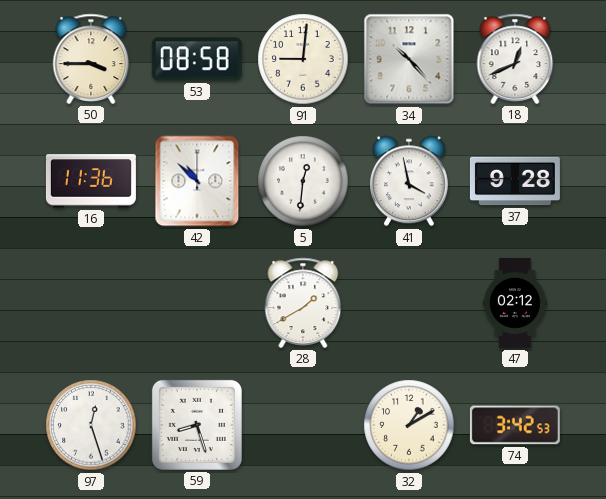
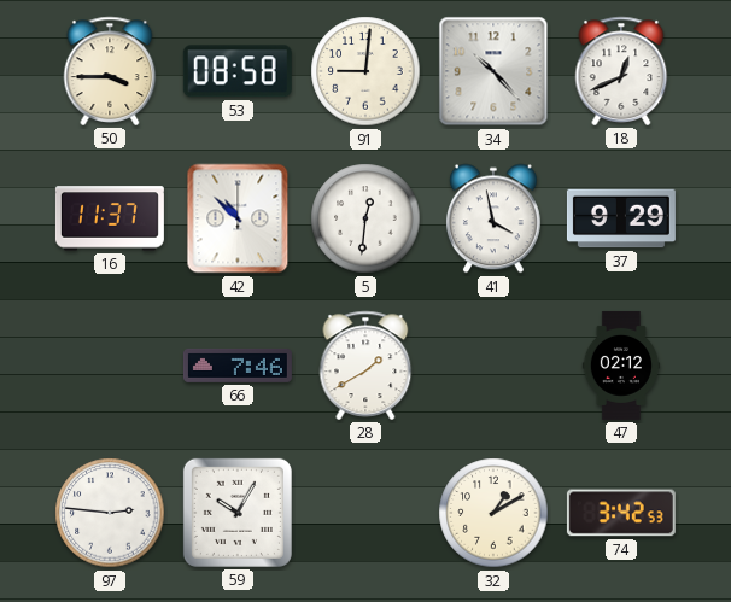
16: 11:36 -> 11:37 (110, 218)
37: 9:28 -> 9:29 (621, 218)
66: none -> 7:46 (238, 366)
97: 12:27 -> 2:46 (110, 513)
59: 8:27 -> 10:05 (238, 513)
